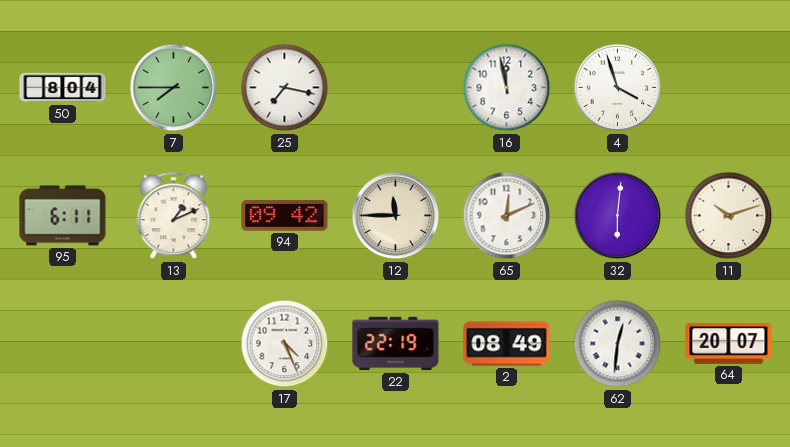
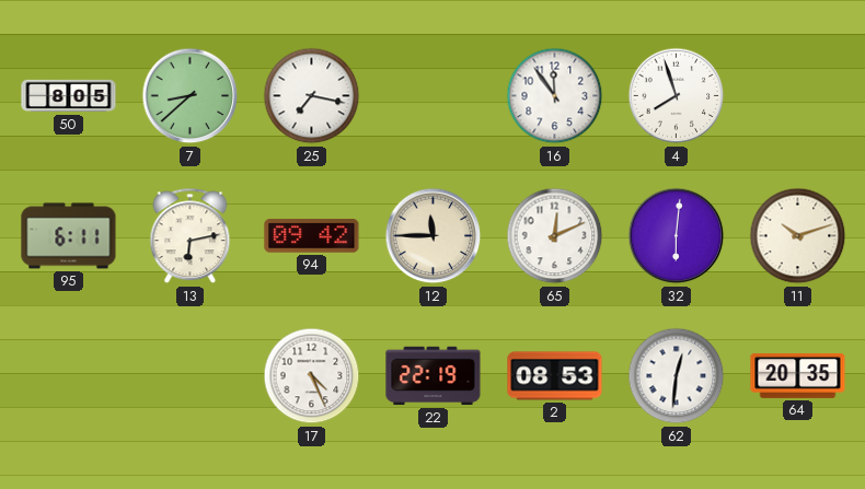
50: 8:04 -> 8:05 (69, 96)
7: 7:45 -> 8:38 (191, 96)
16: 11:58 -> 11:54 (555, 96)
4: 3:57 -> 7:57 (677, 96)
13: 1:11 -> 6:13 (191, 236)
2: 08:49 -> 08:53 (555, 376)
64: 20:07 -> 20:35 (798, 375)
